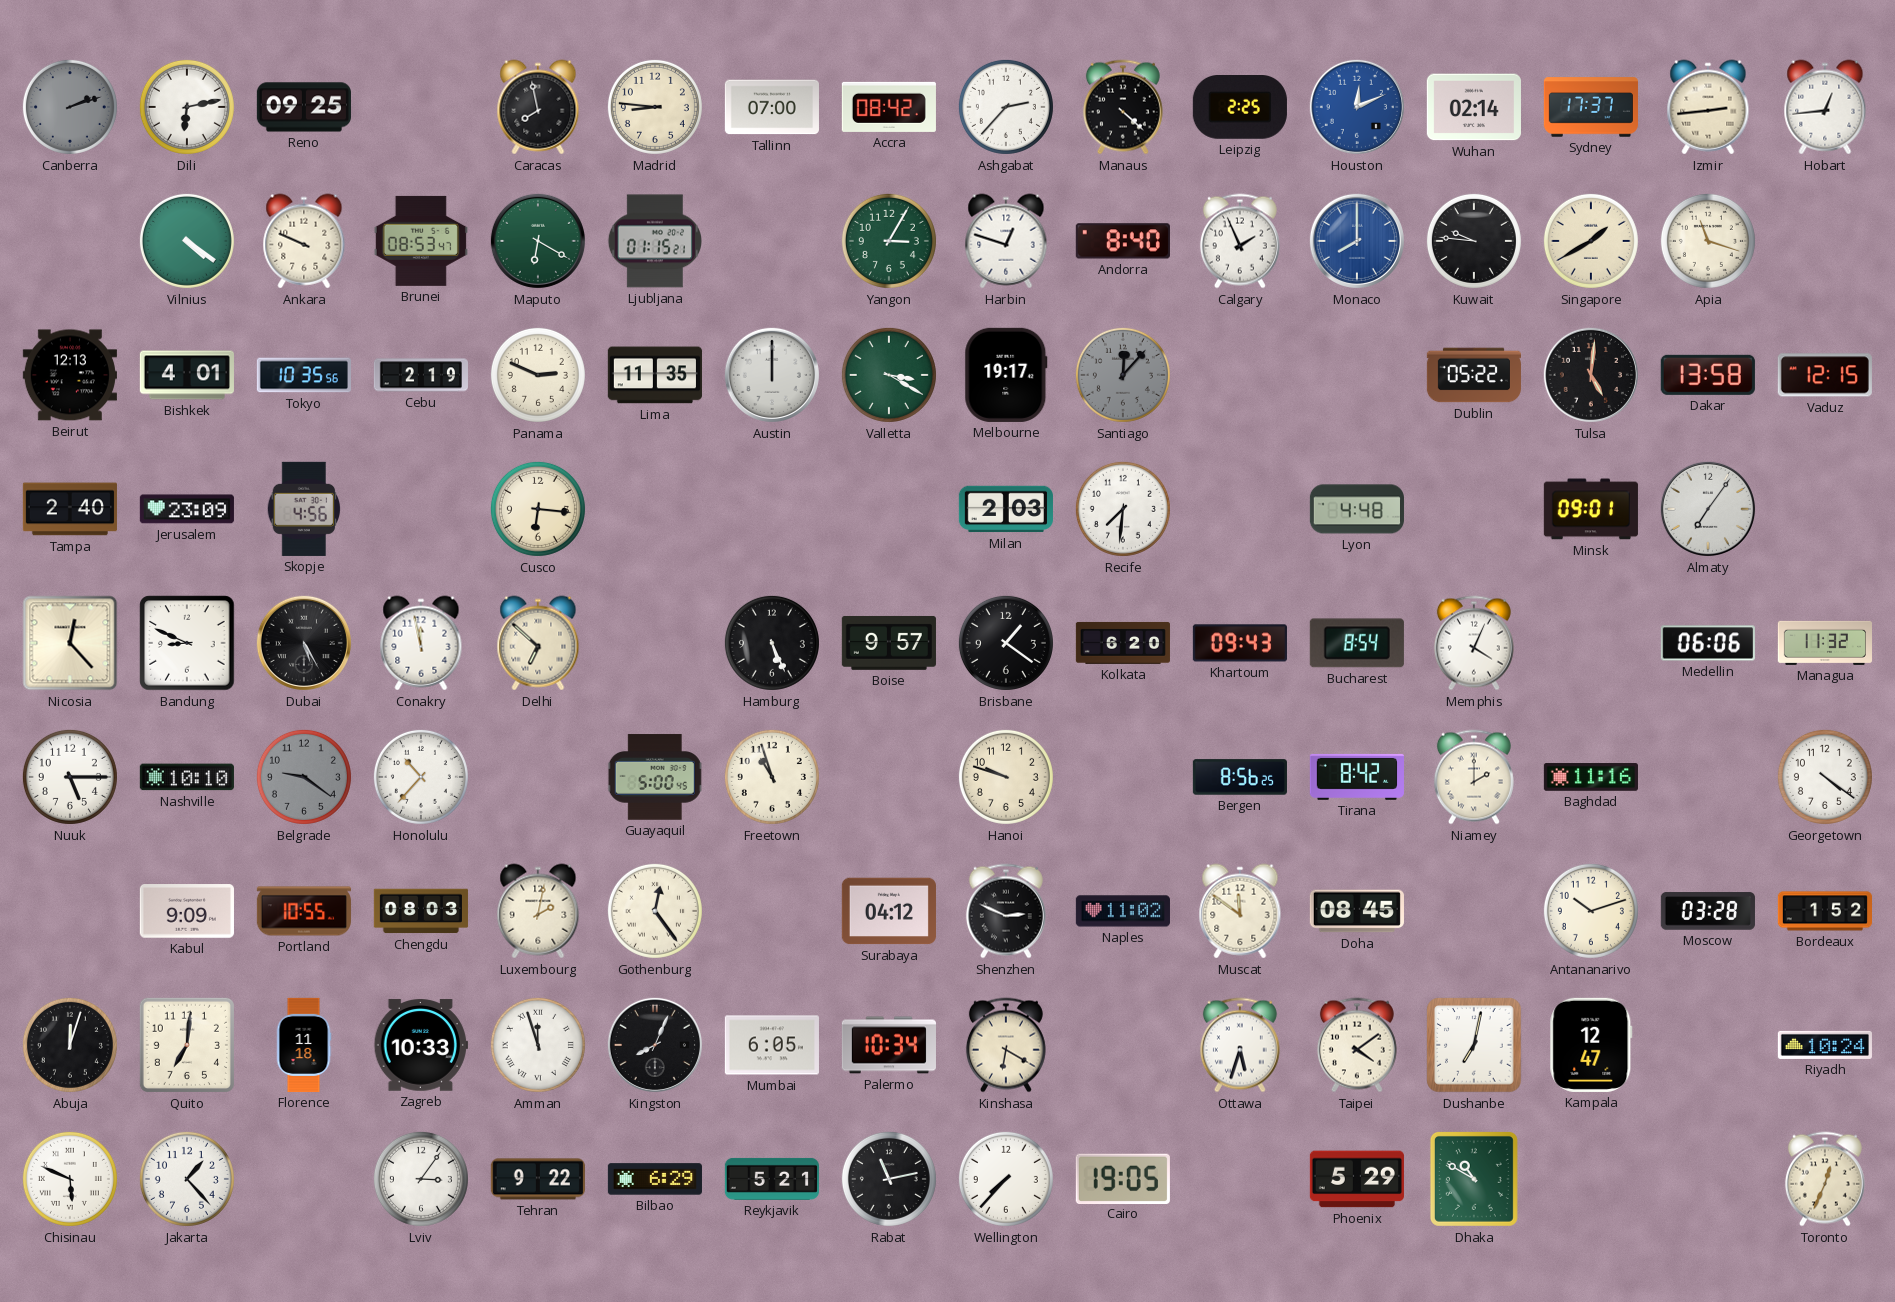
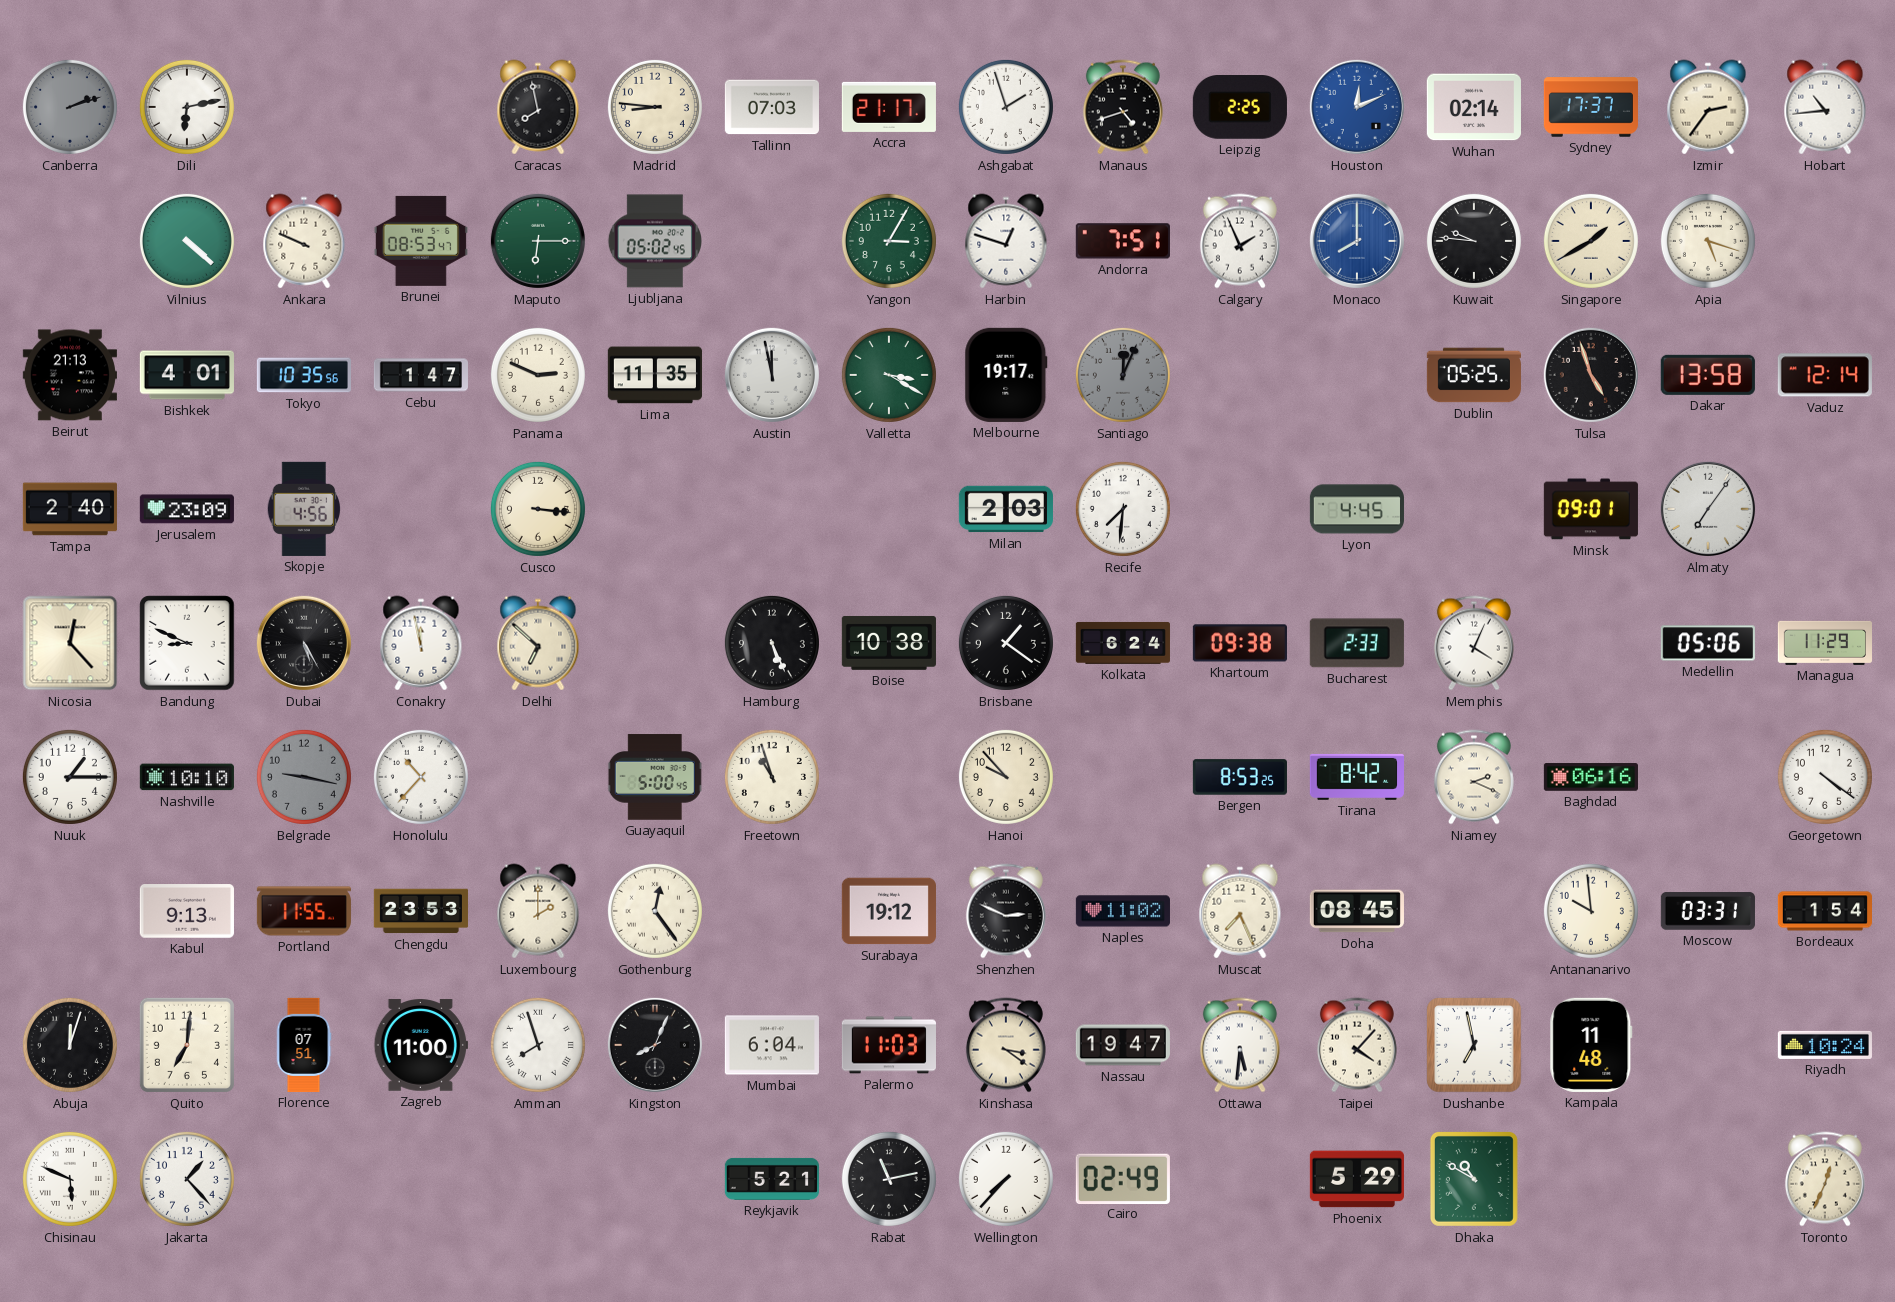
Reno: 09:25 -> none (304, 107)
Tallinn: 07:00 -> 07:03 (772, 107)
Accra: 08:42 -> 21:17 (889, 107)
Ashgabat: 2:37 -> 1:57 (1006, 107)
Manaus: 4:22 -> 4:42 (1123, 107)
Izmir: 2:44 -> 2:36 (1708, 107)
Hobart: 12:44 -> 10:44 (1825, 107)
Vilnius: 4:21 -> 4:22 (187, 241)
Maputo: 6:20 -> 6:15 (538, 241)
Ljubljana: 01:15 -> 05:02 (654, 241)
Andorra: 8:40 -> 7:51 (1123, 241)
Apia: 11:18 -> 5:18 (1708, 241)
Beirut: 12:13 -> 21:13 (70, 375)
Cebu: 2:19 -> 1:47 (420, 375)
Austin: 12:00 -> 11:58 (772, 375)
Santiago: 12:07 -> 12:04 (1123, 375)
Dublin: 05:22 -> 05:25 (1474, 375)
Tulsa: 5:01 -> 4:57 (1591, 375)
Vaduz: 12:15 -> 12:14 (1825, 375)
Cusco: 6:16 -> 3:16 (538, 509)
Lyon: 4:48 -> 4:45 (1357, 509)
Boise: 9:57 -> 10:38 (889, 643)
Kolkata: 6:20 -> 6:24 (1123, 643)
Khartoum: 09:43 -> 09:38 (1240, 643)
Bucharest: 8:54 -> 2:33 (1357, 643)
Medellin: 06:06 -> 05:06 (1708, 643)
Managua: 11:32 -> 11:29 (1824, 643)
Nuuk: 5:15 -> 1:15 (70, 777)
Belgrade: 9:21 -> 9:17 (304, 777)
Hanoi: 9:48 -> 9:53 (1006, 777)
Bergen: 8:56 -> 8:53 (1240, 777)
Niamey: 2:00 -> 2:19 (1474, 777)
Baghdad: 11:16 -> 06:16 (1591, 777)
Kabul: 9:09 -> 9:13 (187, 911)
Portland: 10:55 -> 11:55 (304, 911)
Chengdu: 08:03 -> 23:53 (421, 911)
Luxembourg: 2:02 -> 2:00 (538, 911)
Surabaya: 04:12 -> 19:12 (889, 911)
Muscat: 11:51 -> 7:26 (1240, 911)
Antananarivo: 10:12 -> 9:59 (1591, 911)
Moscow: 03:28 -> 03:31 (1708, 911)
Bordeaux: 1:52 -> 1:54 (1824, 911)
Florence: 11:18 -> 07:51 (304, 1045)
Zagreb: 10:33 -> 11:00 (421, 1045)
Amman: 11:57 -> 7:57 (538, 1045)
Mumbai: 6:05 -> 6:04 (772, 1045)
Palermo: 10:34 -> 11:03 (889, 1045)
Kinshasa: 6:20 -> 3:21 (1006, 1045)
Nassau: none -> 19:47 (1123, 1045)
Ottawa: 5:33 -> 5:31 (1240, 1045)
Taipei: 4:09 -> 4:07 (1357, 1045)
Dushanbe: 7:02 -> 6:58 (1474, 1045)
Kampala: 12:47 -> 11:48 (1591, 1045)
Lviv: 3:06 -> none (421, 1179)
Tehran: 9:22 -> none (538, 1179)
Bilbao: 6:29 -> none (655, 1179)
Cairo: 19:05 -> 02:49 (1123, 1178)
